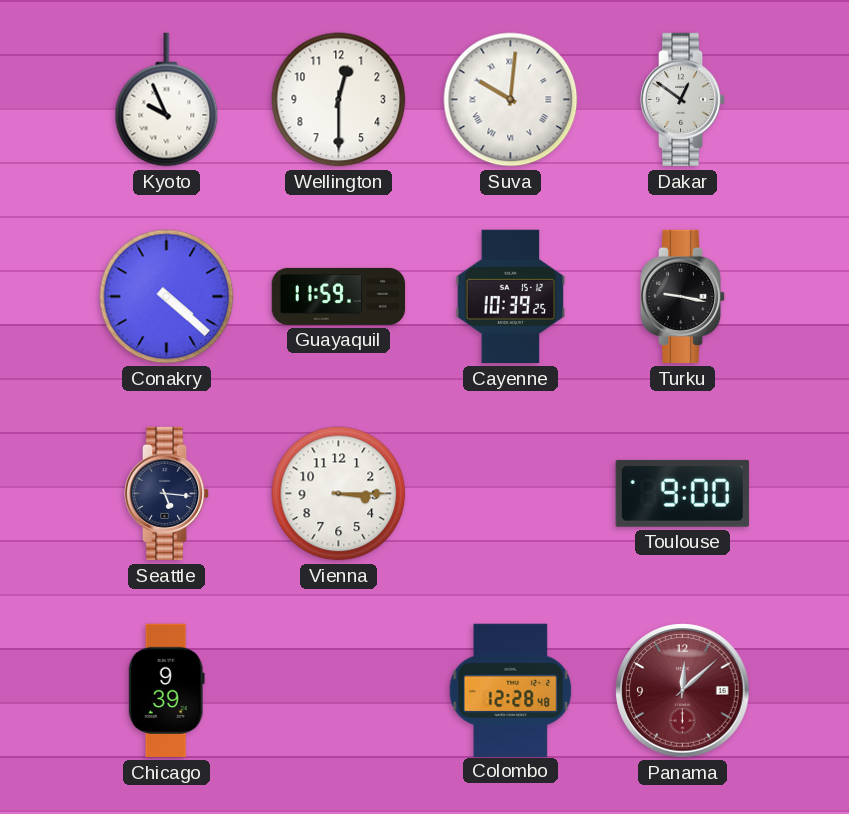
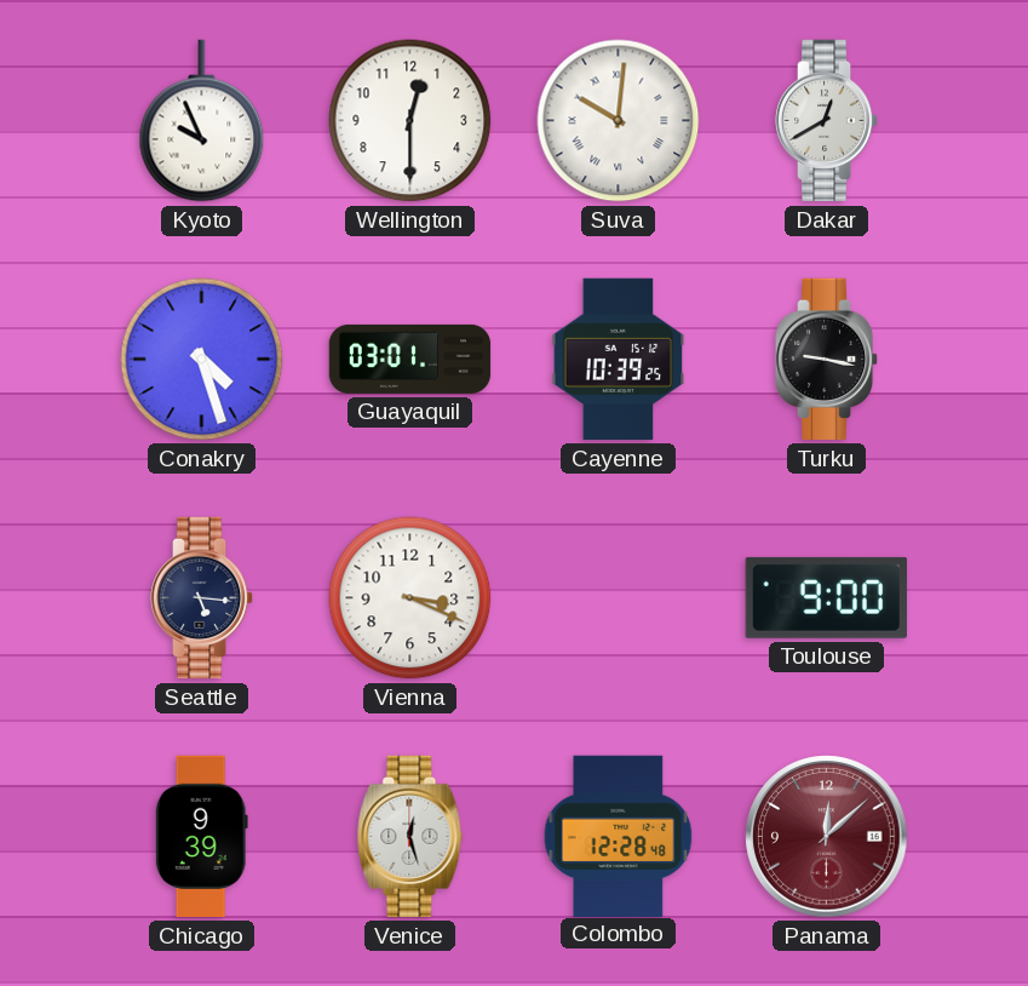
Dakar: 12:51 -> 12:40 (827, 121)
Conakry: 4:22 -> 4:27 (202, 360)
Guayaquil: 11:59 -> 03:01 (410, 359)
Vienna: 3:15 -> 3:19 (410, 598)
Venice: none -> 12:27 (410, 837)
